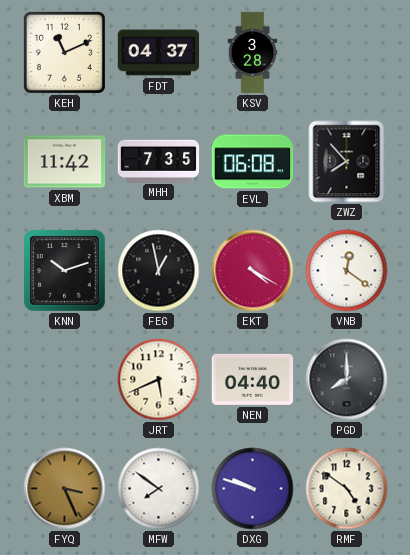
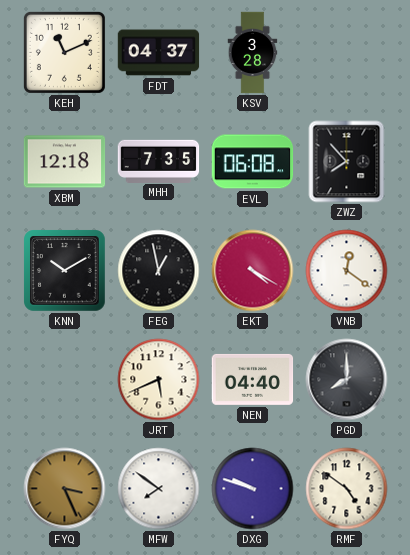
XBM: 11:42 -> 12:18 (65, 162)
KNN: 10:12 -> 10:10 (65, 271)
